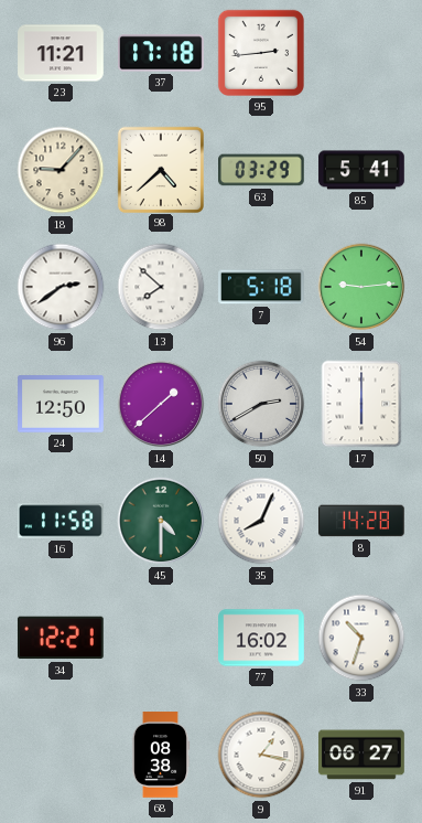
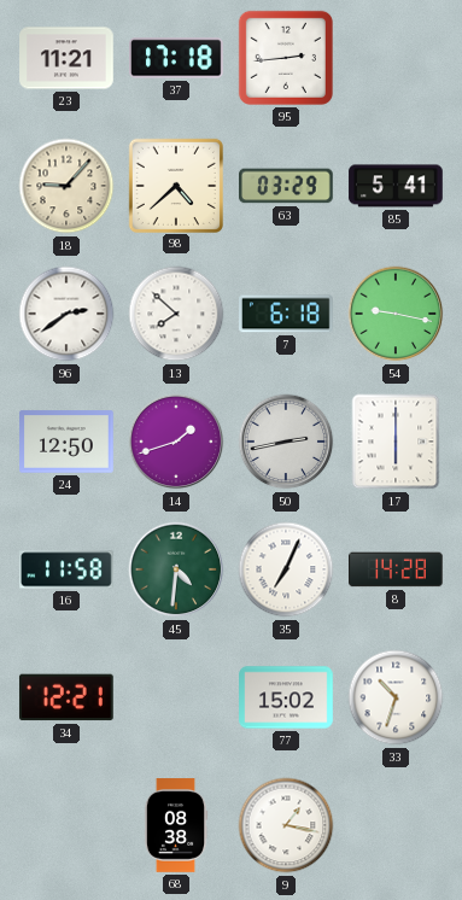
7: 5:18 -> 6:18 (287, 314)
54: 9:14 -> 9:17 (396, 314)
14: 1:38 -> 1:42 (176, 442)
50: 2:40 -> 2:43 (286, 442)
45: 4:30 -> 4:31 (176, 569)
35: 8:04 -> 7:04 (286, 569)
77: 16:02 -> 15:02 (286, 697)
91: 06:27 -> none (361, 755)
